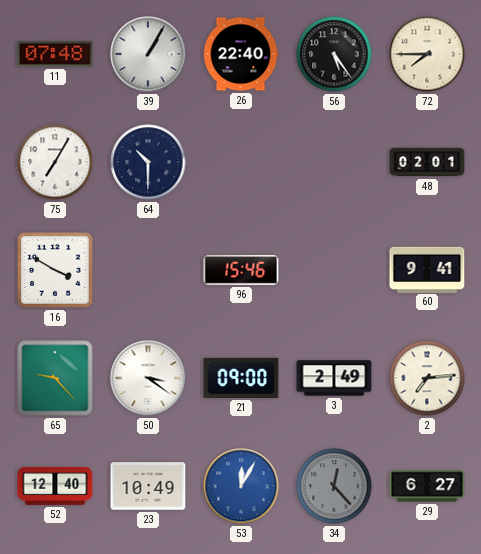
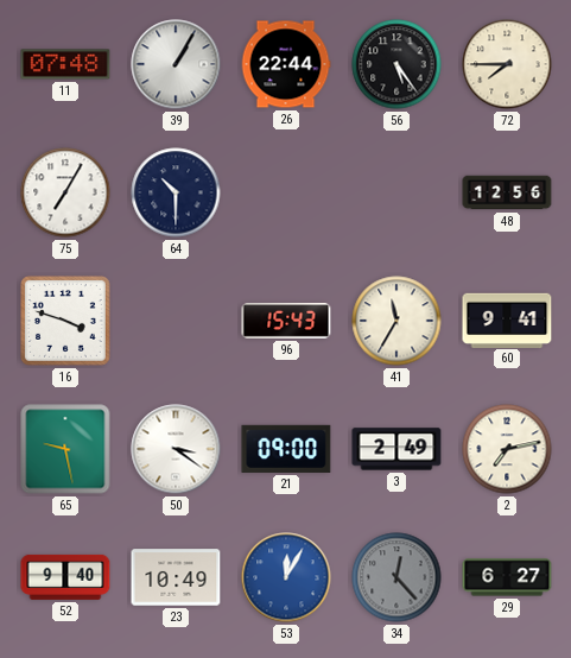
26: 22:40 -> 22:44 (286, 64)
48: 02:01 -> 12:56 (507, 192)
16: 3:50 -> 3:48 (66, 322)
96: 15:46 -> 15:43 (286, 322)
41: none -> 11:35 (396, 321)
65: 9:23 -> 9:28 (65, 449)
2: 7:14 -> 7:13 (507, 449)
52: 12:40 -> 9:40 (65, 577)
